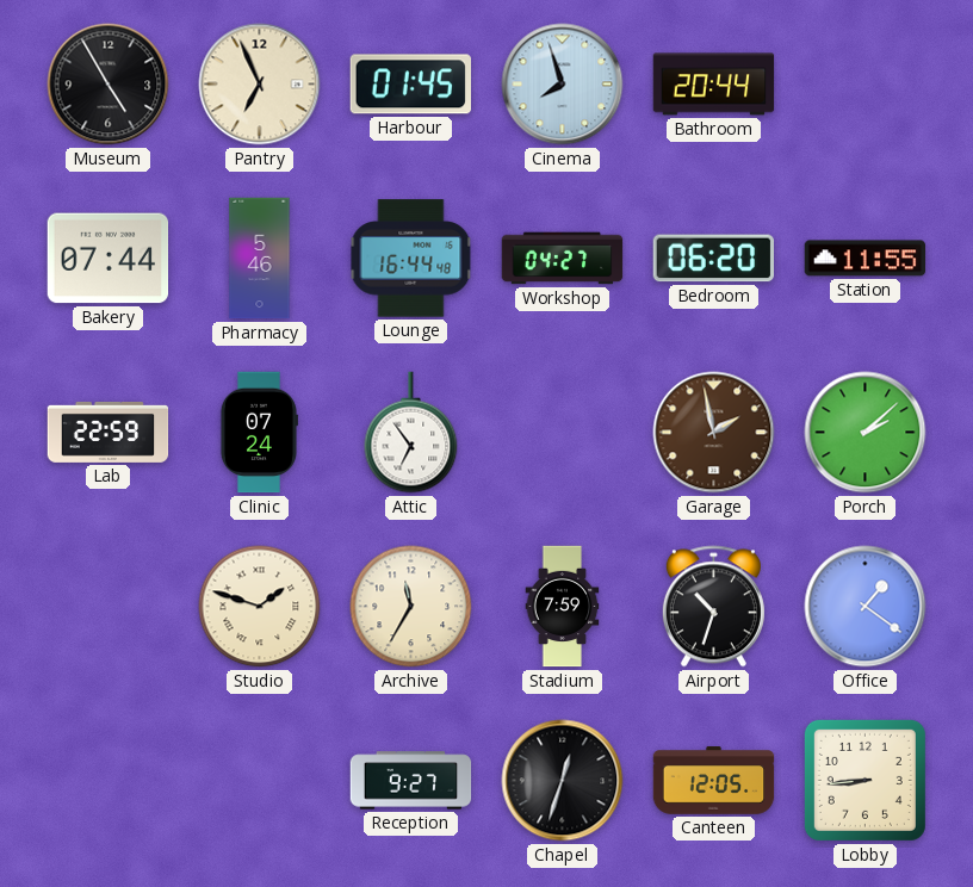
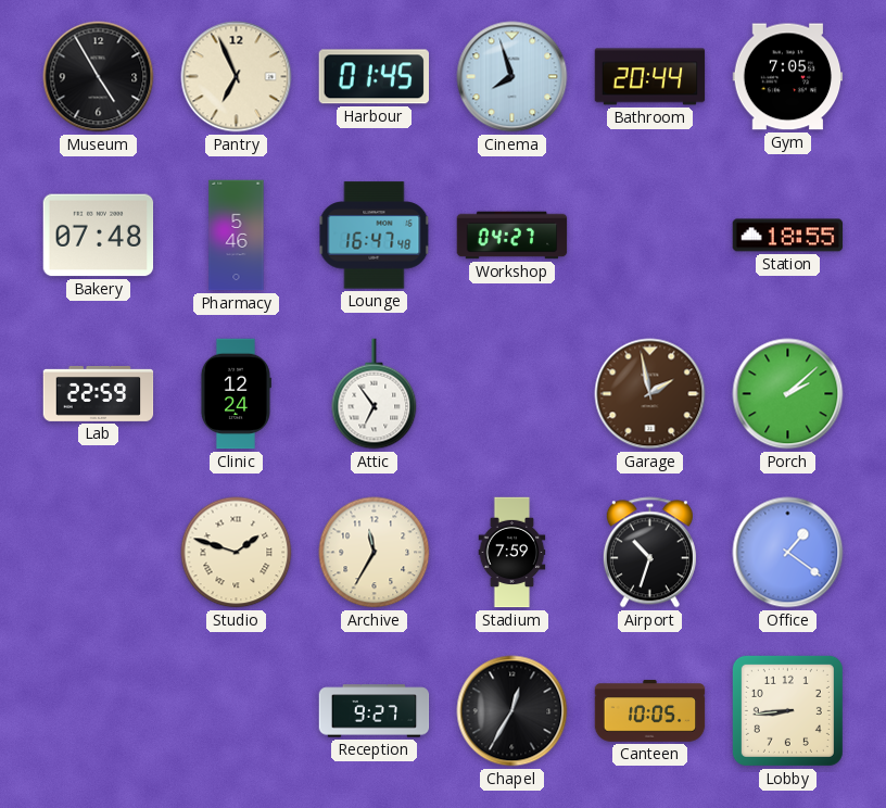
Gym: none -> 7:05 (788, 77)
Bakery: 07:44 -> 07:48 (99, 236)
Lounge: 16:44 -> 16:47 (375, 236)
Bedroom: 06:20 -> none (713, 259)
Station: 11:55 -> 18:55 (788, 236)
Clinic: 07:24 -> 12:24 (236, 394)
Chapel: 12:33 -> 12:35 (512, 711)
Canteen: 12:05 -> 10:05 (650, 711)
